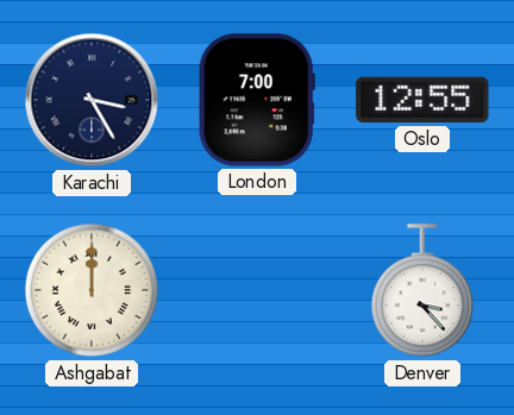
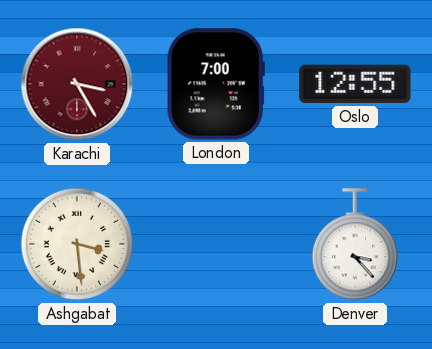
Karachi dial: navy -> burgundy (77, 84)
Ashgabat: 12:00 -> 3:29 (77, 244)
